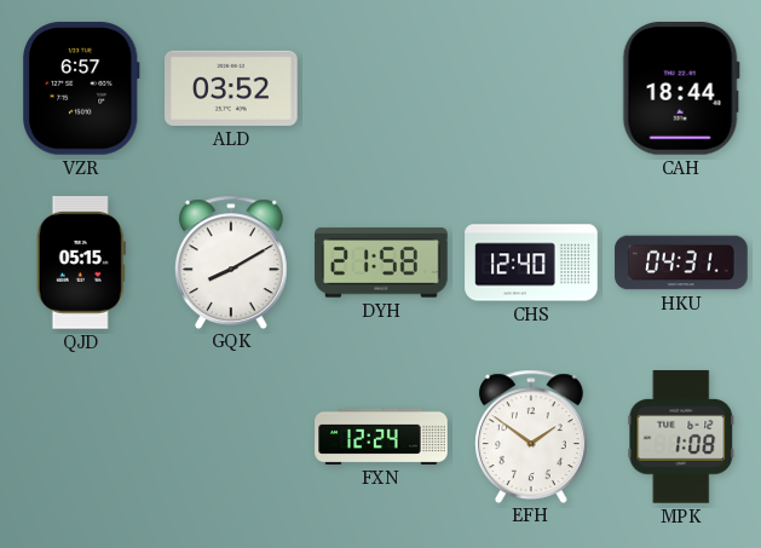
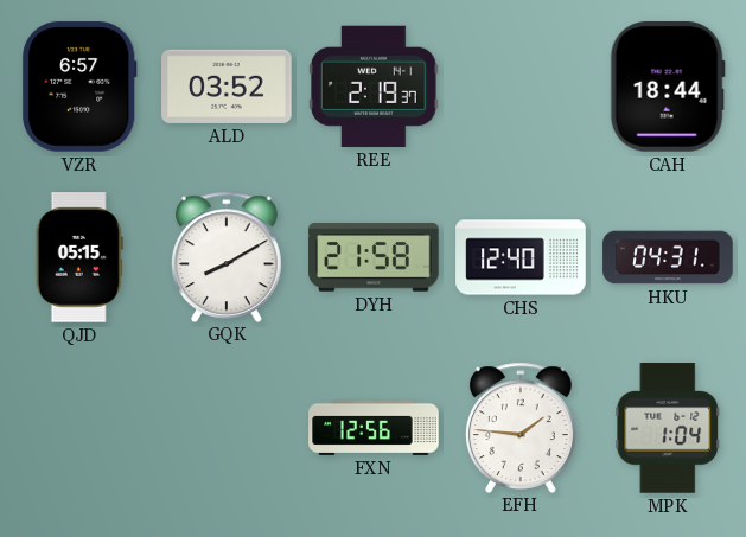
REE: none -> 2:19 (374, 87)
FXN: 12:24 -> 12:56 (374, 428)
EFH: 1:51 -> 1:46 (521, 427)
MPK: 1:08 -> 1:04 (668, 428)
